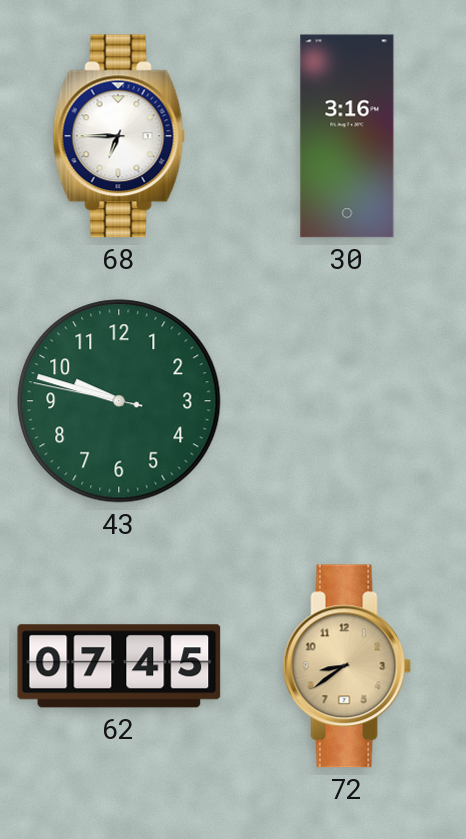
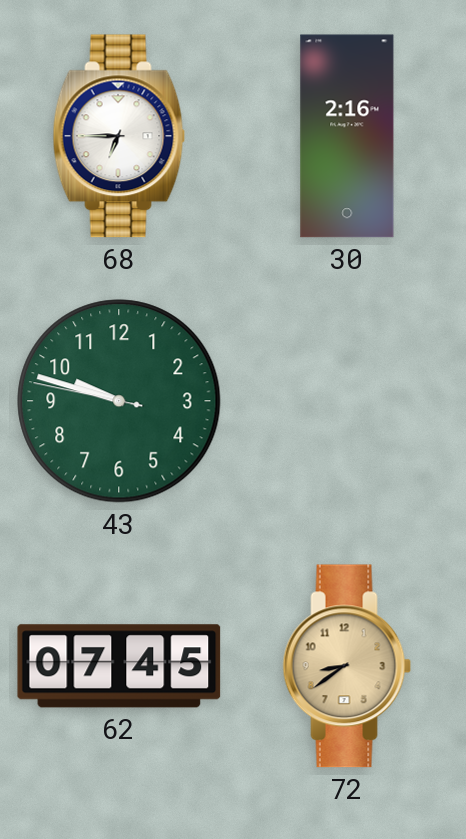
30: 3:16 -> 2:16 (347, 136)
